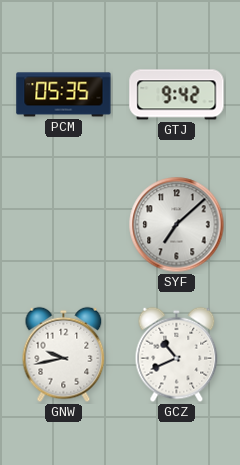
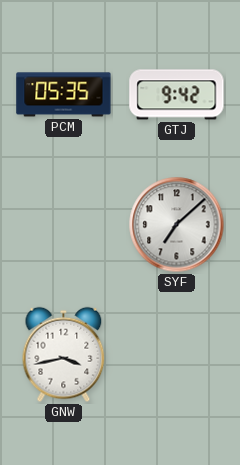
GNW: 9:43 -> 3:43 (64, 355)
GCZ: 10:41 -> none (177, 355)
